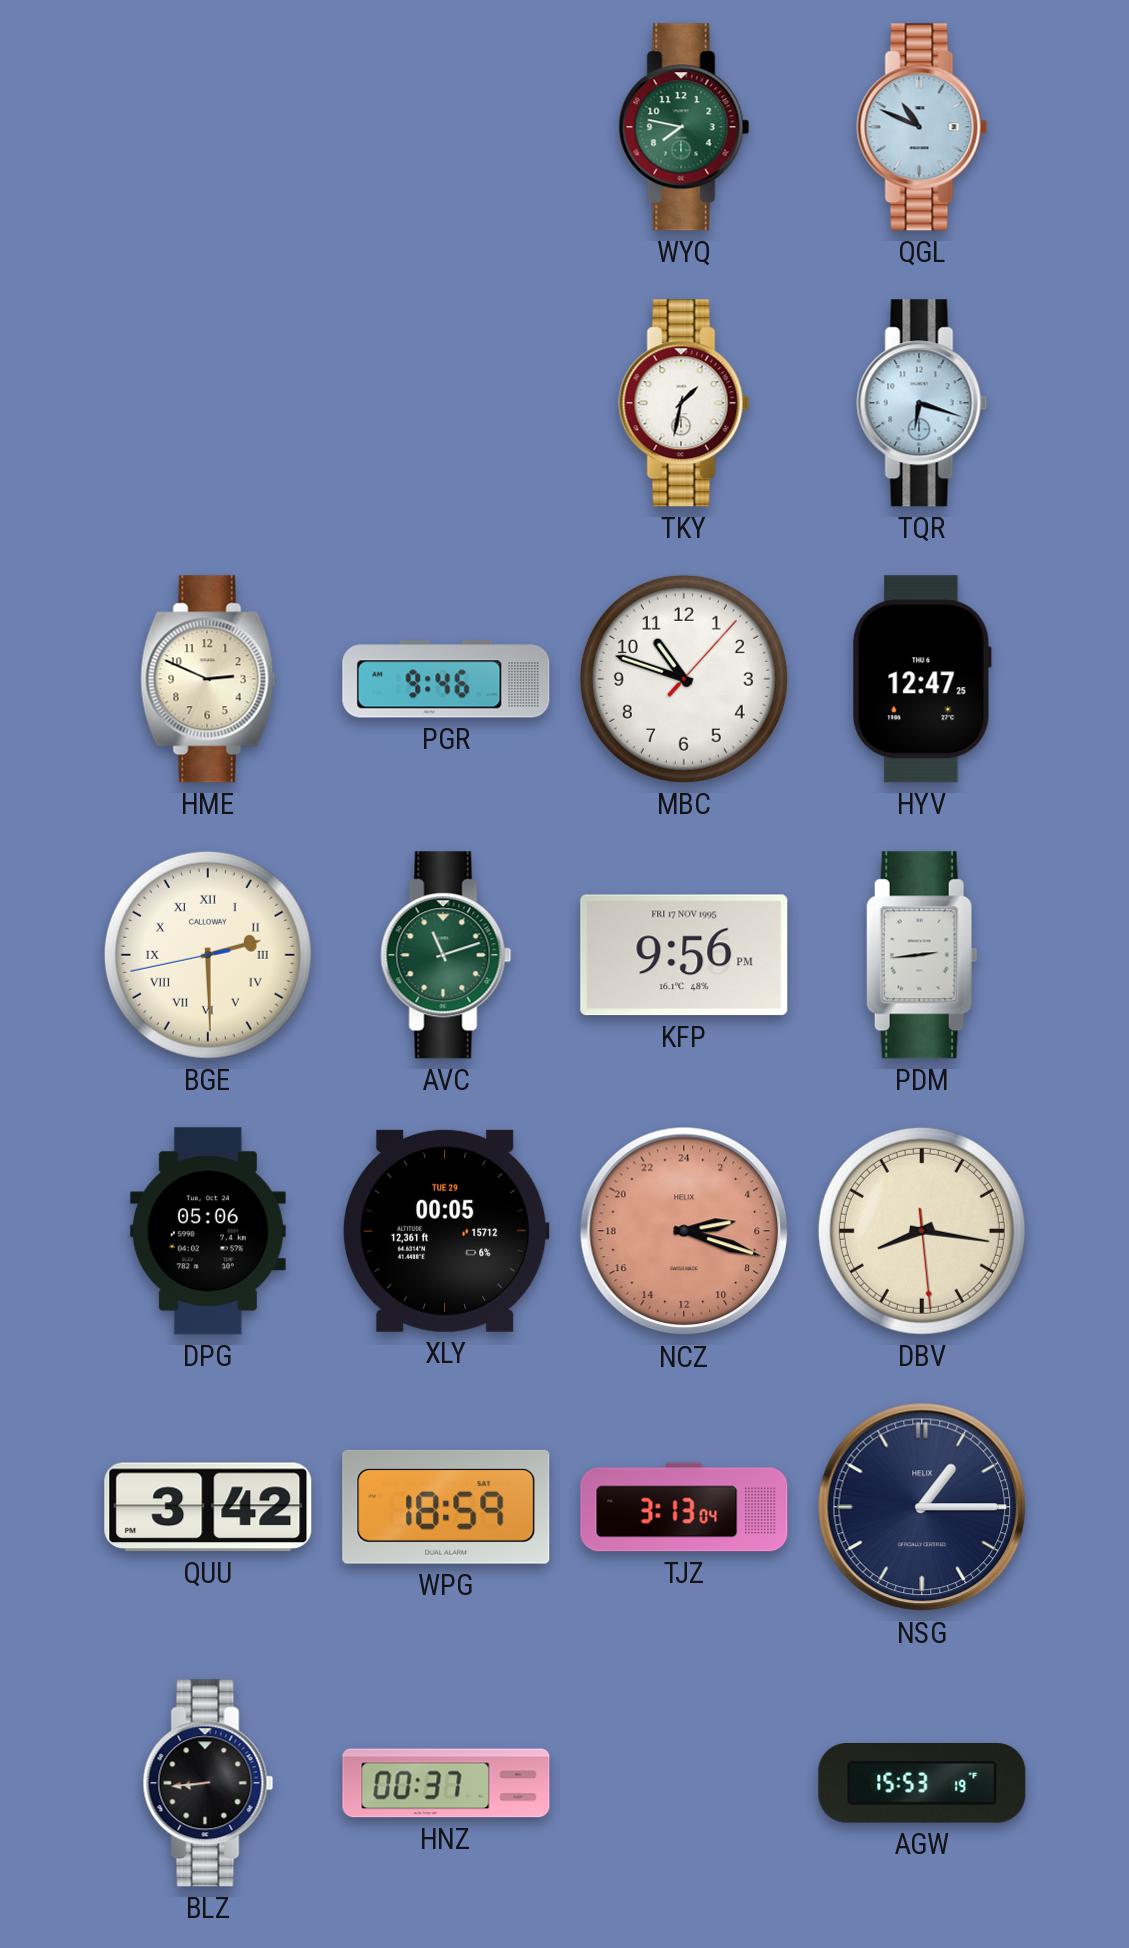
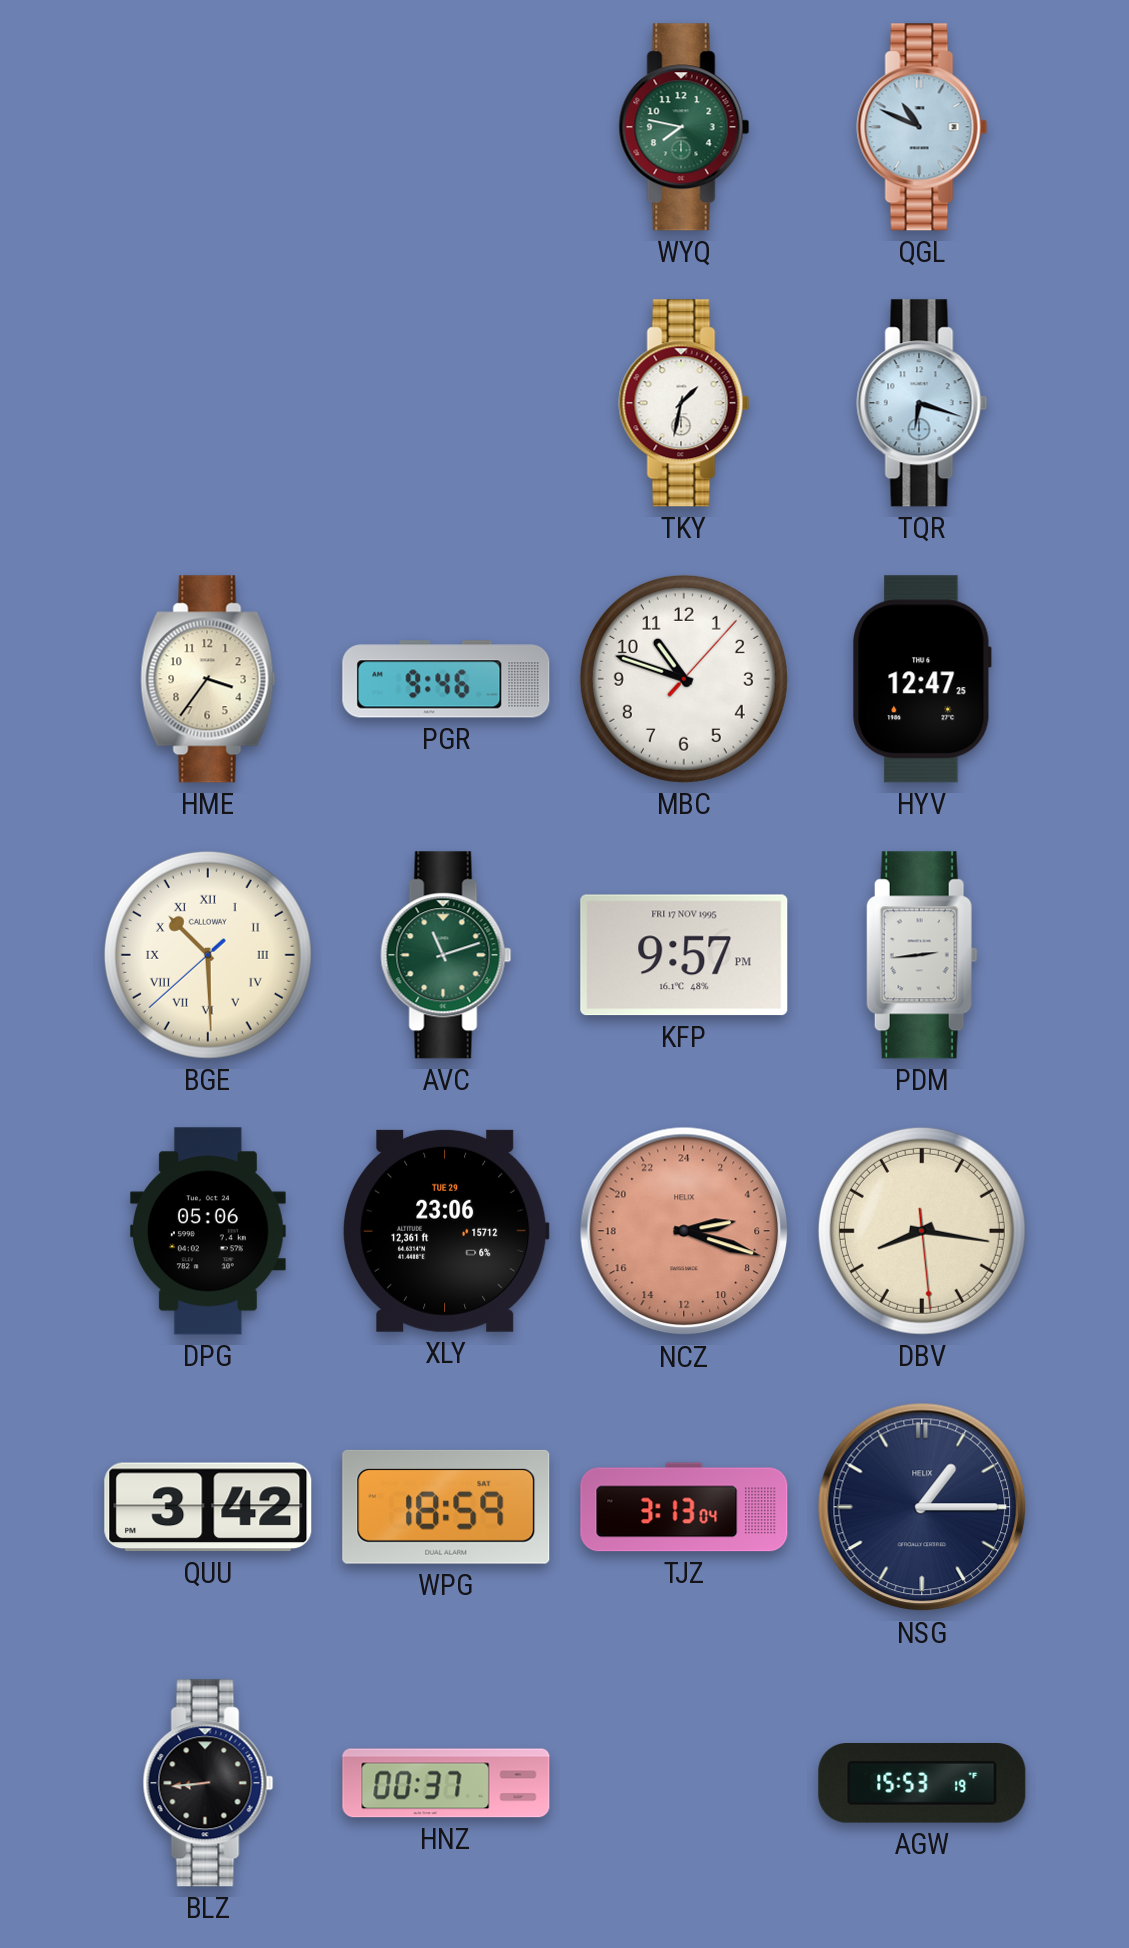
HME: 2:49 -> 3:36 (208, 679)
BGE: 2:29 -> 10:29 (208, 955)
KFP: 9:56 -> 9:57 (684, 955)
XLY: 00:05 -> 23:06 (446, 1231)
